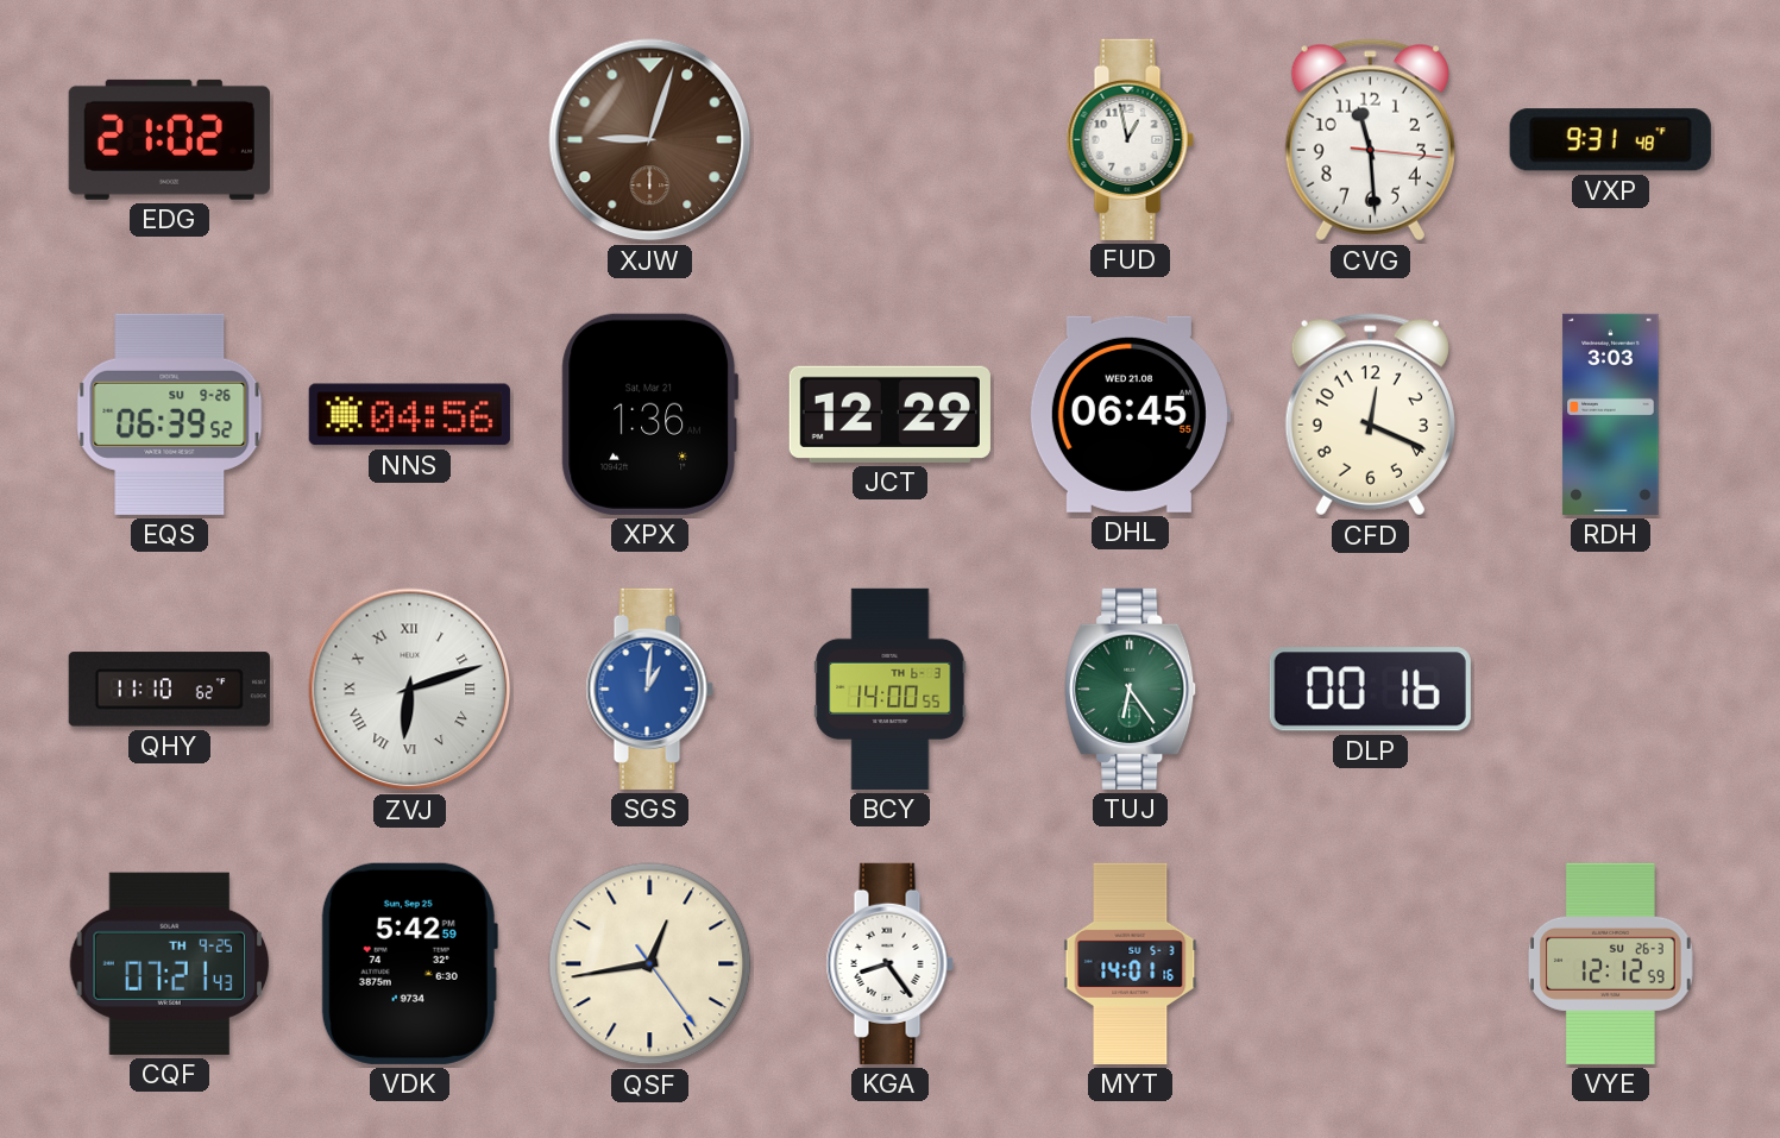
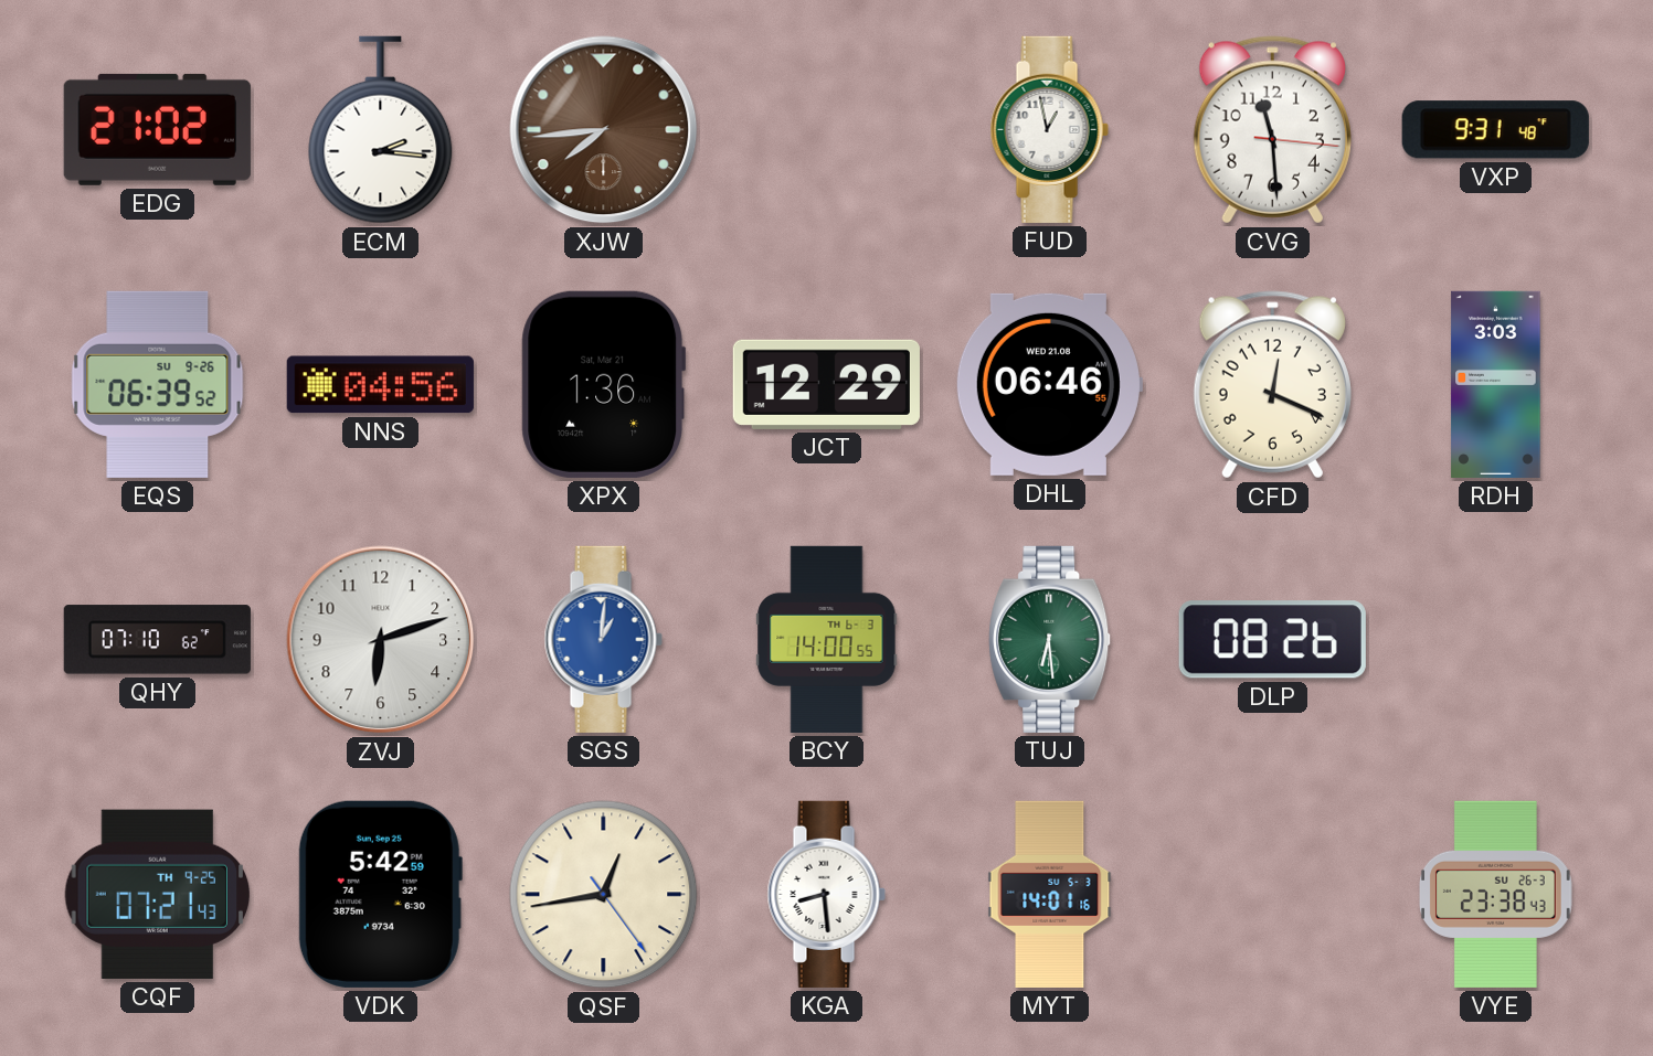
ECM: none -> 2:16 (381, 130)
XJW: 9:03 -> 7:44 (604, 130)
DHL: 06:45 -> 06:46 (1049, 384)
QHY: 11:10 -> 07:10 (157, 640)
ZVJ numerals: Roman -> Arabic (381, 640)
TUJ: 6:24 -> 6:29 (1050, 639)
DLP: 00:16 -> 08:26 (1272, 640)
KGA: 8:24 -> 8:29 (826, 894)
VYE: 12:12 -> 23:38 (1496, 894)
